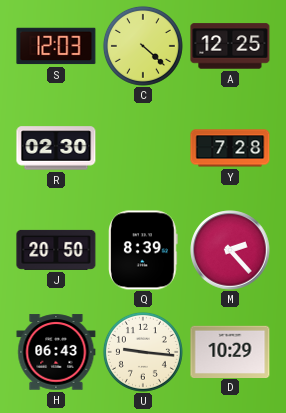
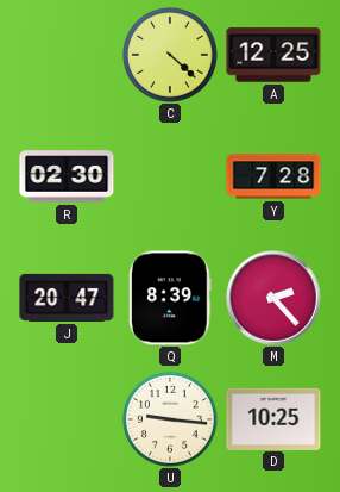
S: 12:03 -> none (56, 46)
J: 20:50 -> 20:47 (67, 298)
H: 06:43 -> none (56, 352)
D: 10:29 -> 10:25 (273, 418)
